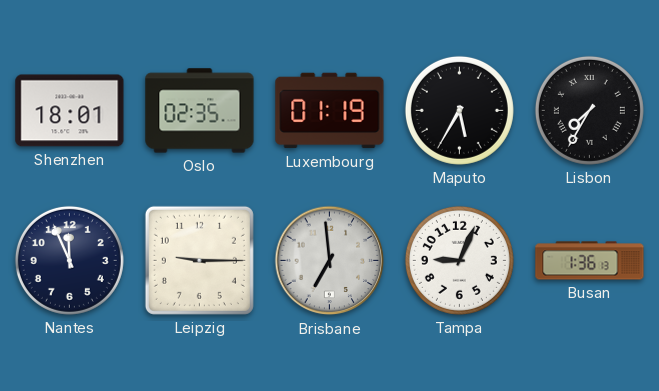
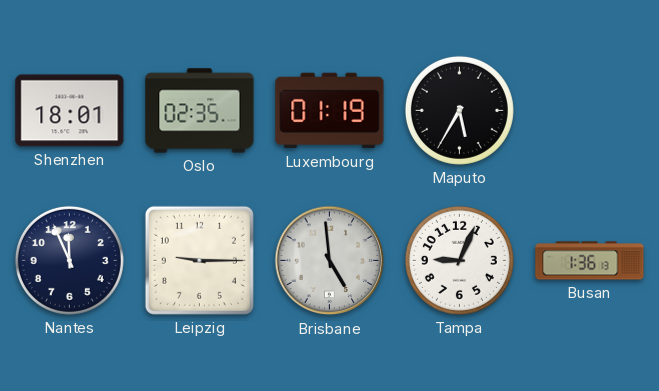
Lisbon: 7:35 -> none (589, 110)
Brisbane: 6:59 -> 4:59 (330, 261)
